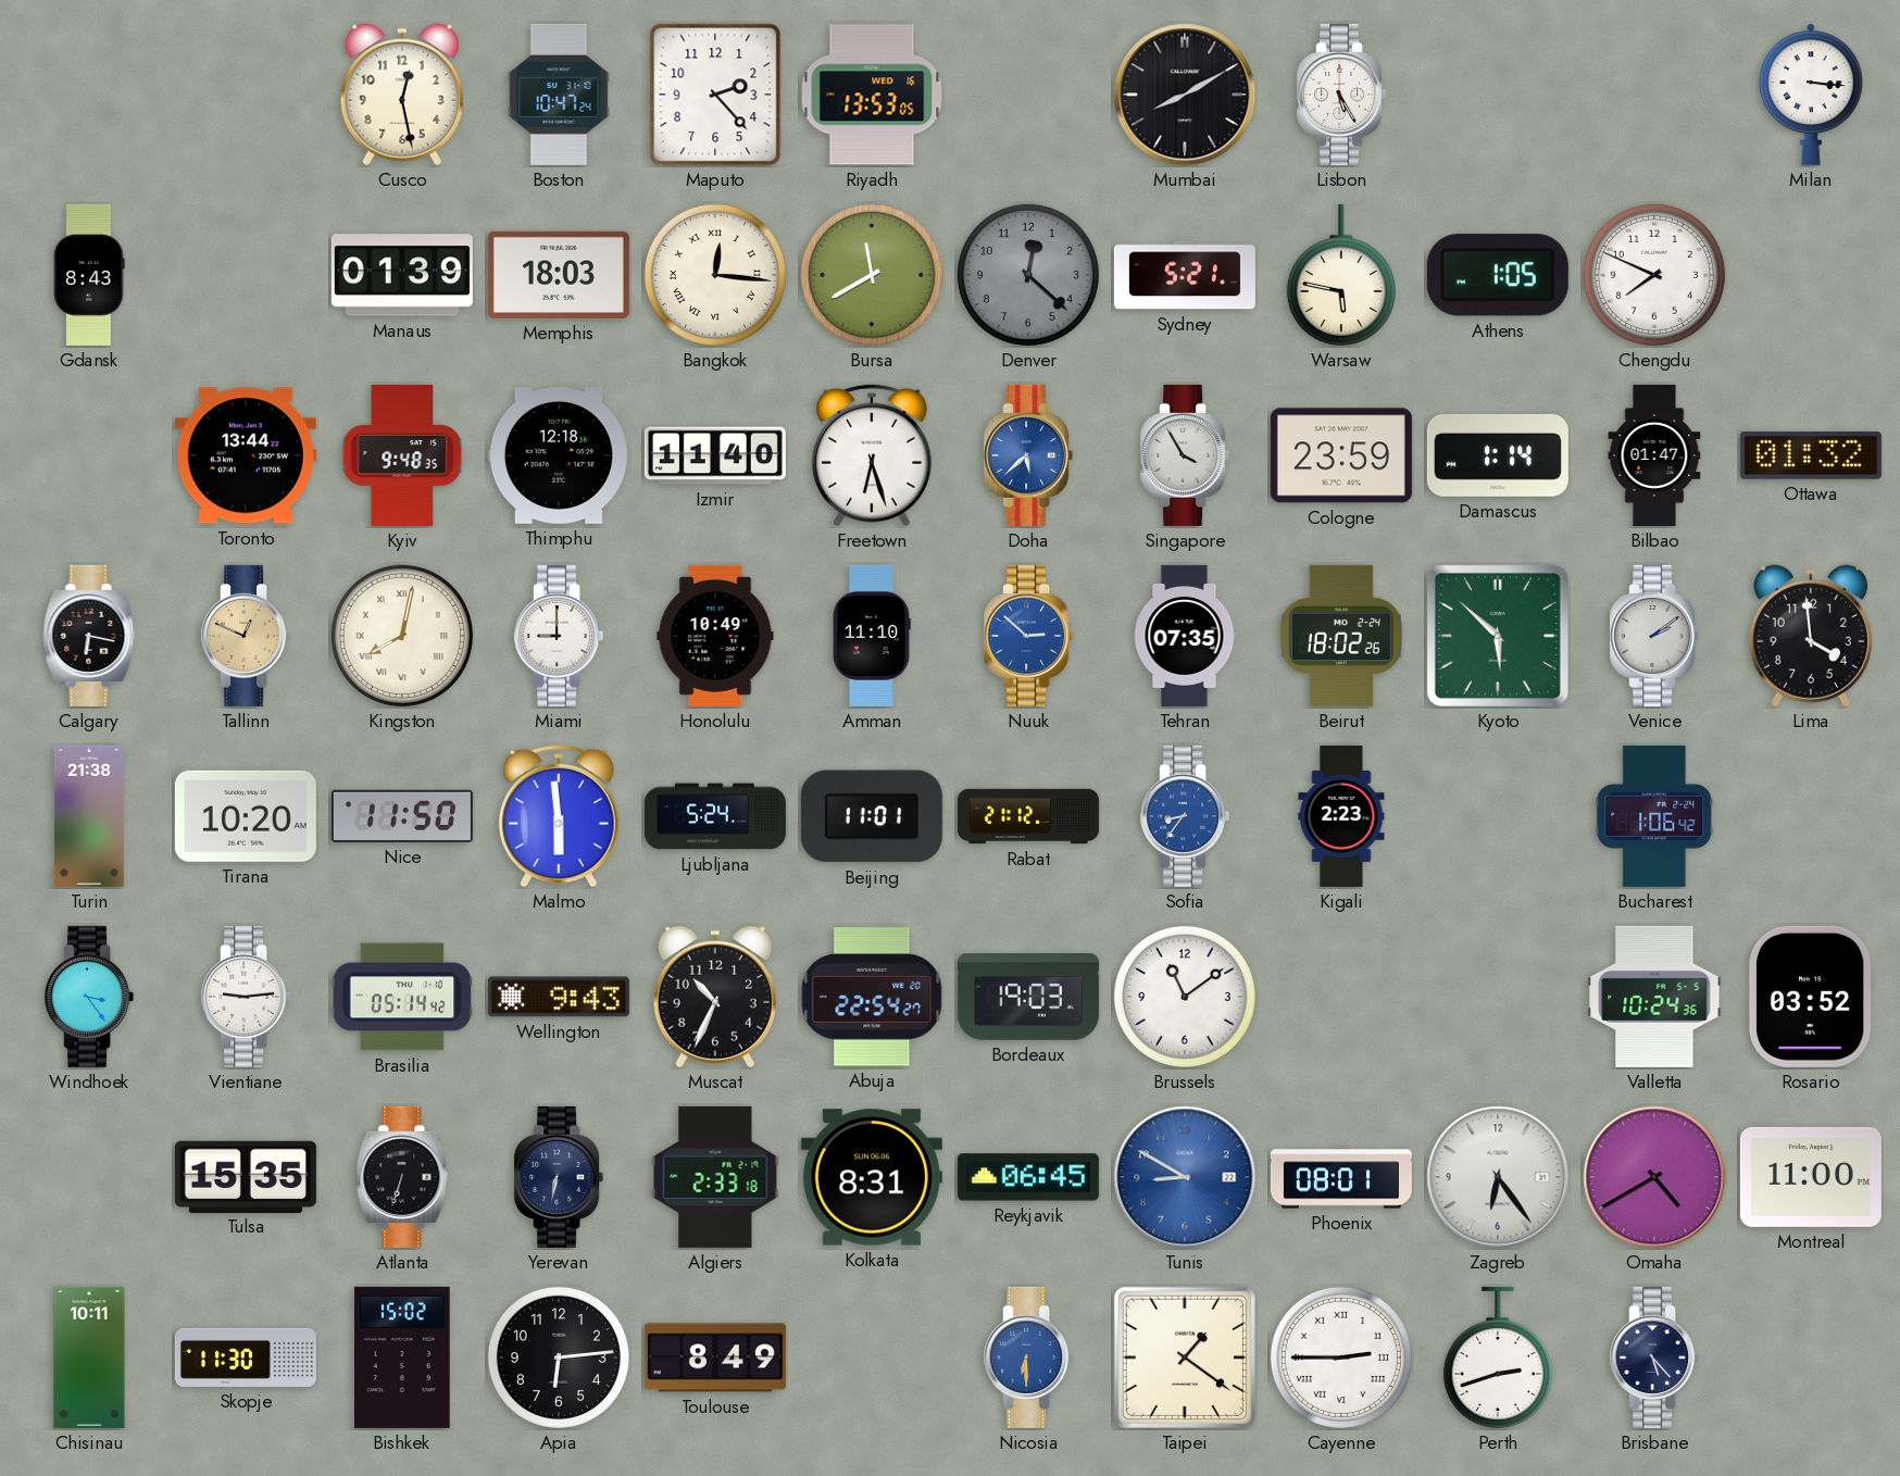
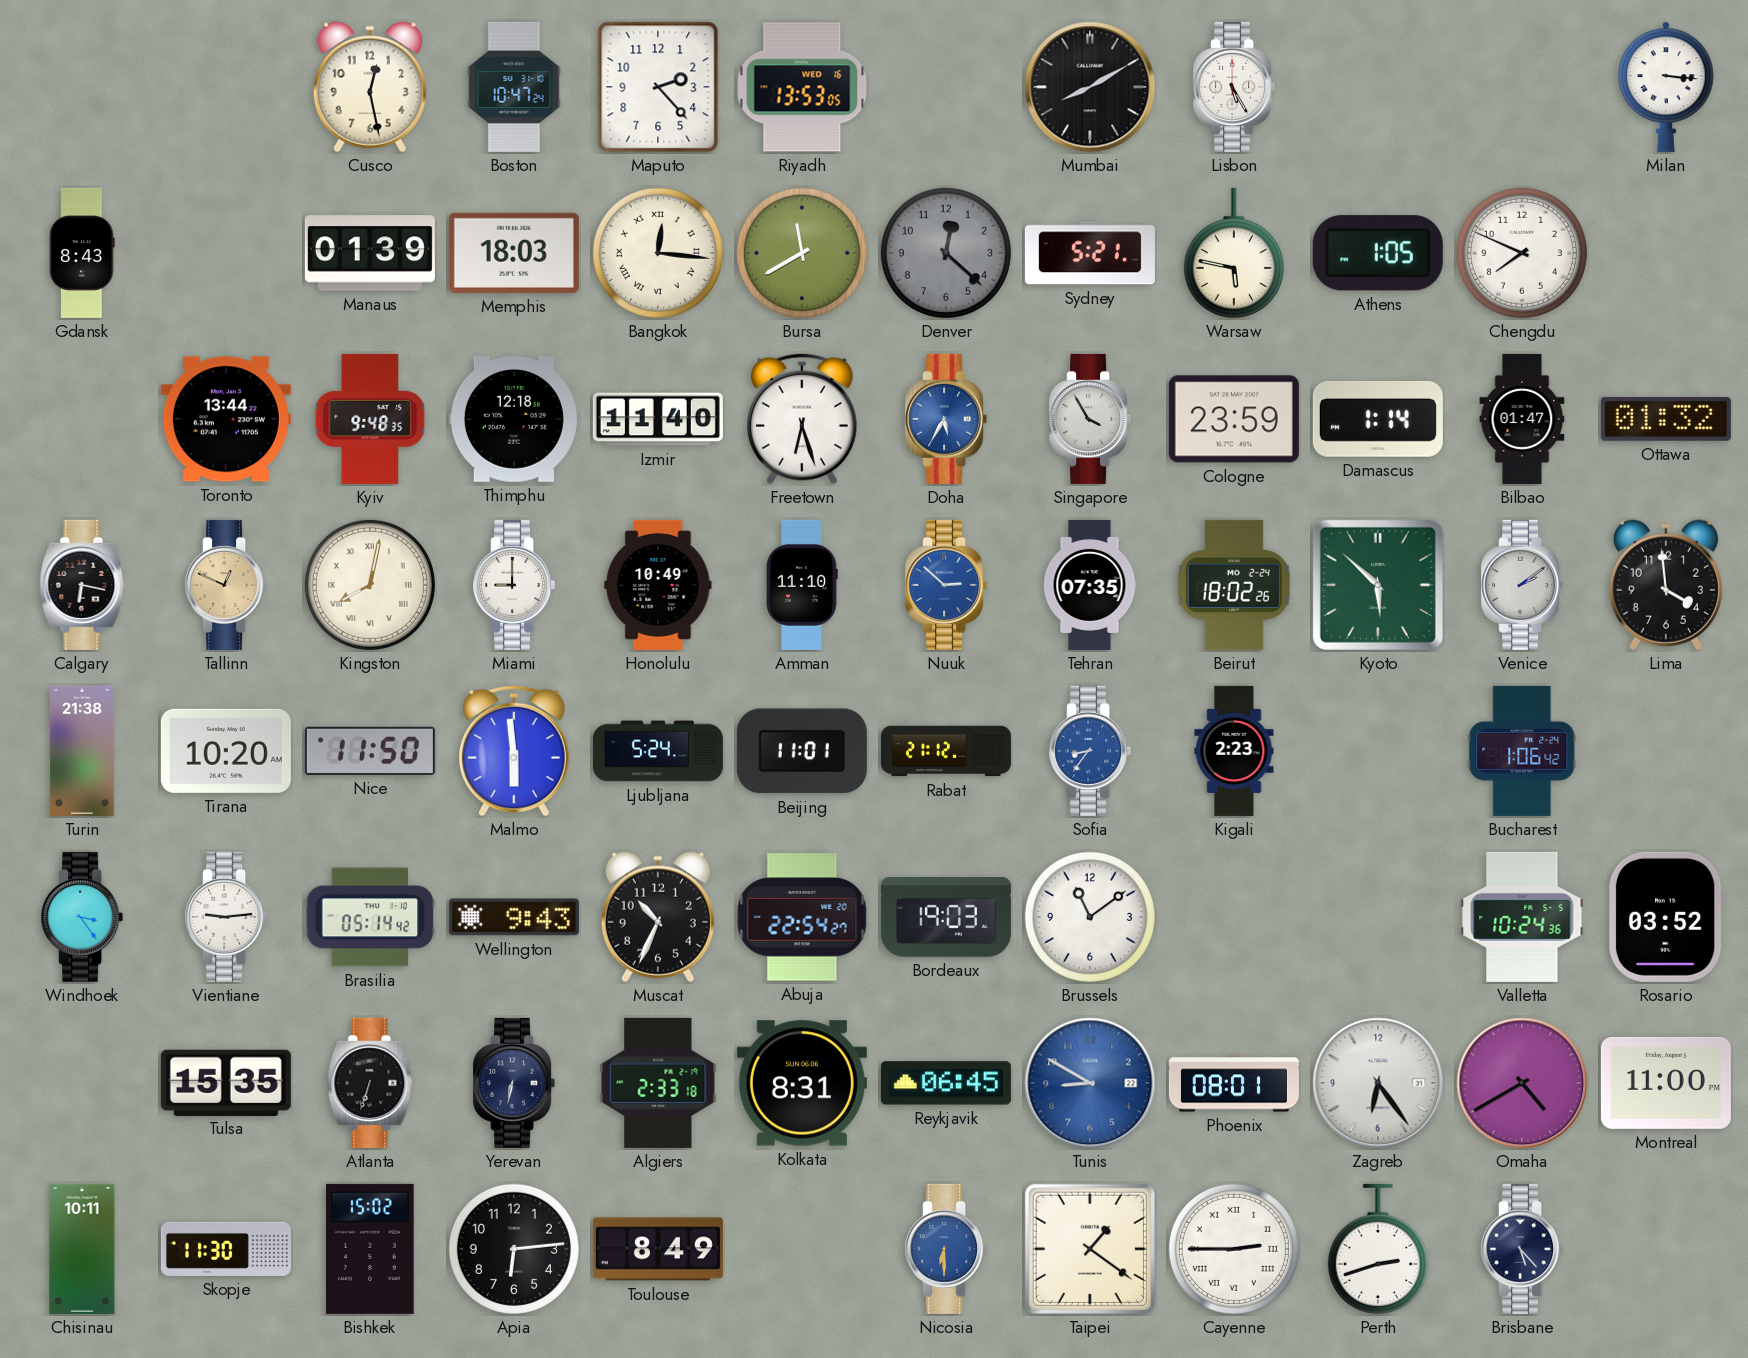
Doha: 5:38 -> 5:35 (946, 419)
